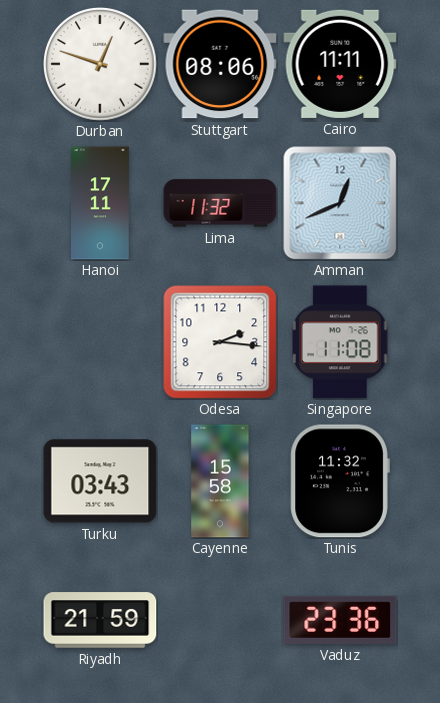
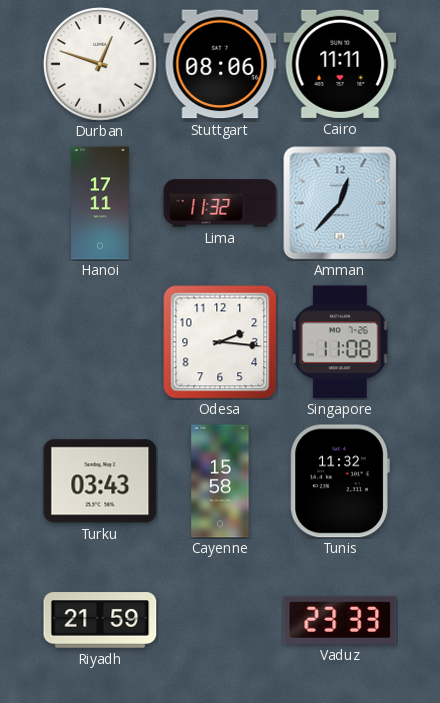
Amman: 12:41 -> 12:37 (340, 203)
Vaduz: 23:36 -> 23:33 (340, 620)
